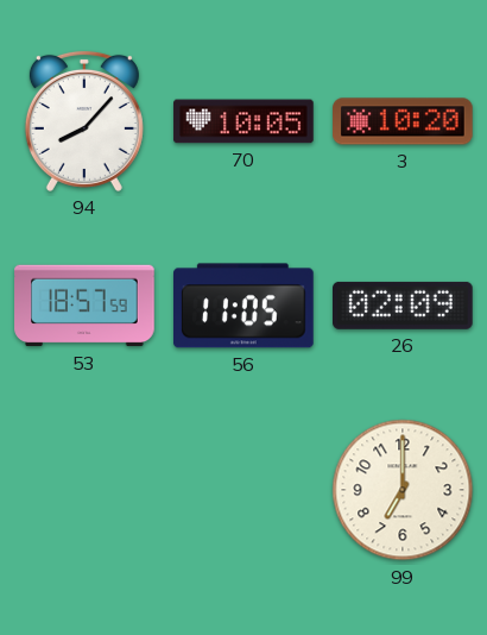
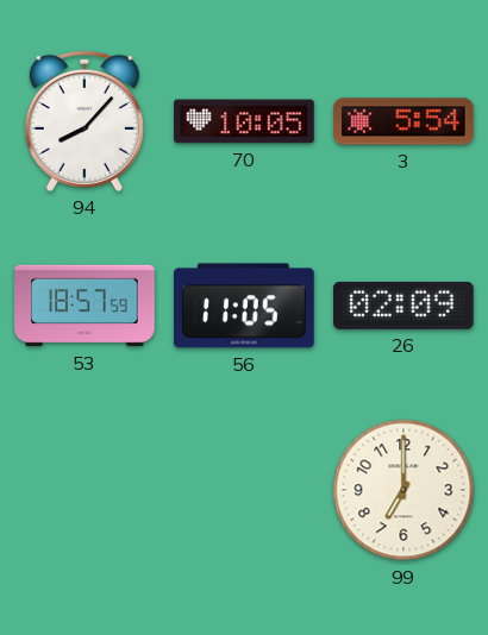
3: 10:20 -> 5:54 (403, 121)
